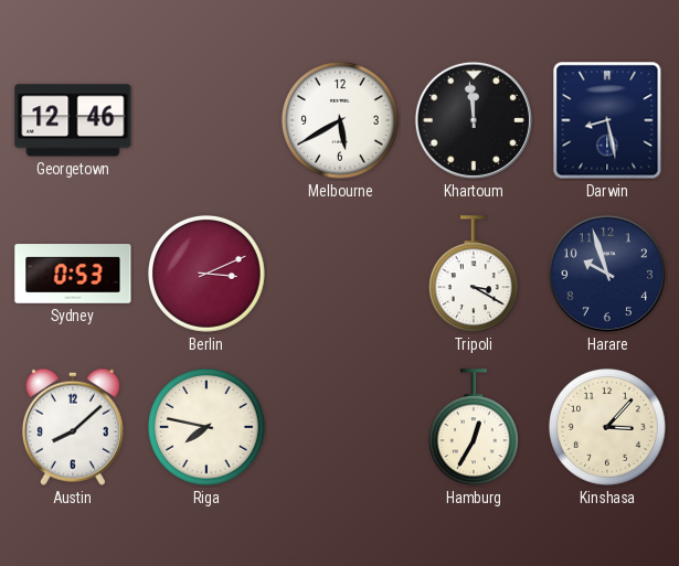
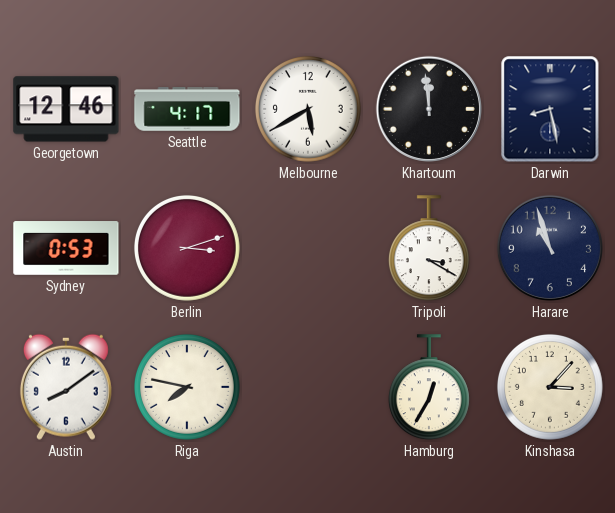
Seattle: none -> 4:17 (187, 109)
Berlin: 3:11 -> 3:12 (187, 248)
Harare: 9:57 -> 10:57 (550, 248)
Austin: 8:08 -> 8:09 (66, 387)
